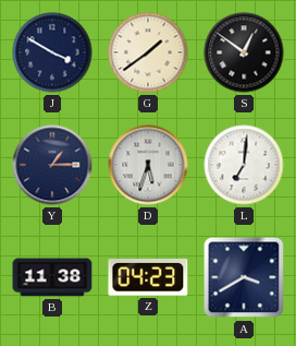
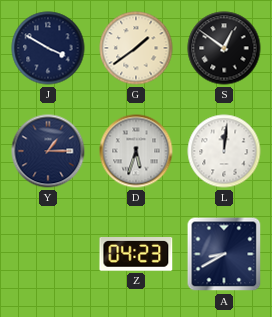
L: 7:01 -> 12:01 (224, 151)
B: 11:38 -> none (52, 277)
A: 3:40 -> 8:40 (224, 254)
